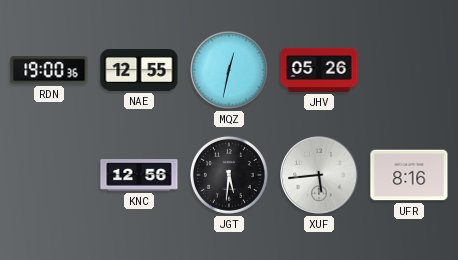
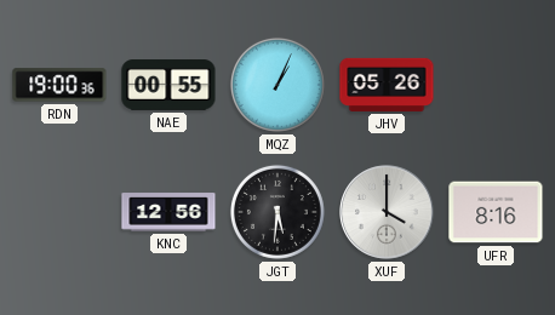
NAE: 12:55 -> 00:55 (168, 85)
MQZ: 12:32 -> 1:04 (277, 85)
XUF: 5:44 -> 4:00 (387, 212)
